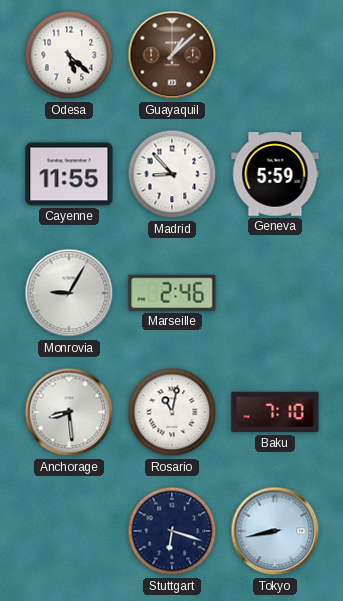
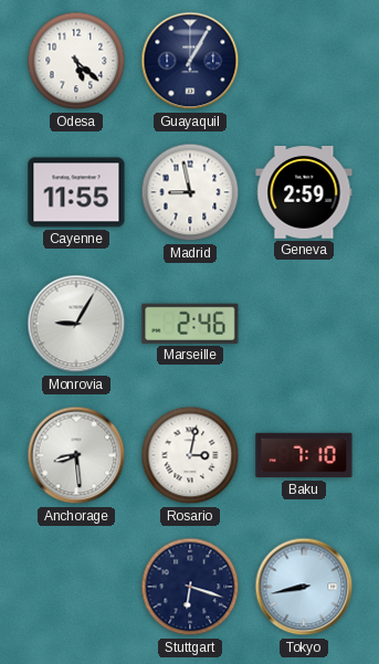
Guayaquil: 1:08 -> 1:05 (190, 61)
Guayaquil dial: brown -> navy (190, 61)
Madrid: 8:53 -> 8:58 (190, 192)
Geneva: 5:59 -> 2:59 (304, 193)
Rosario: 11:02 -> 3:02 (190, 455)
